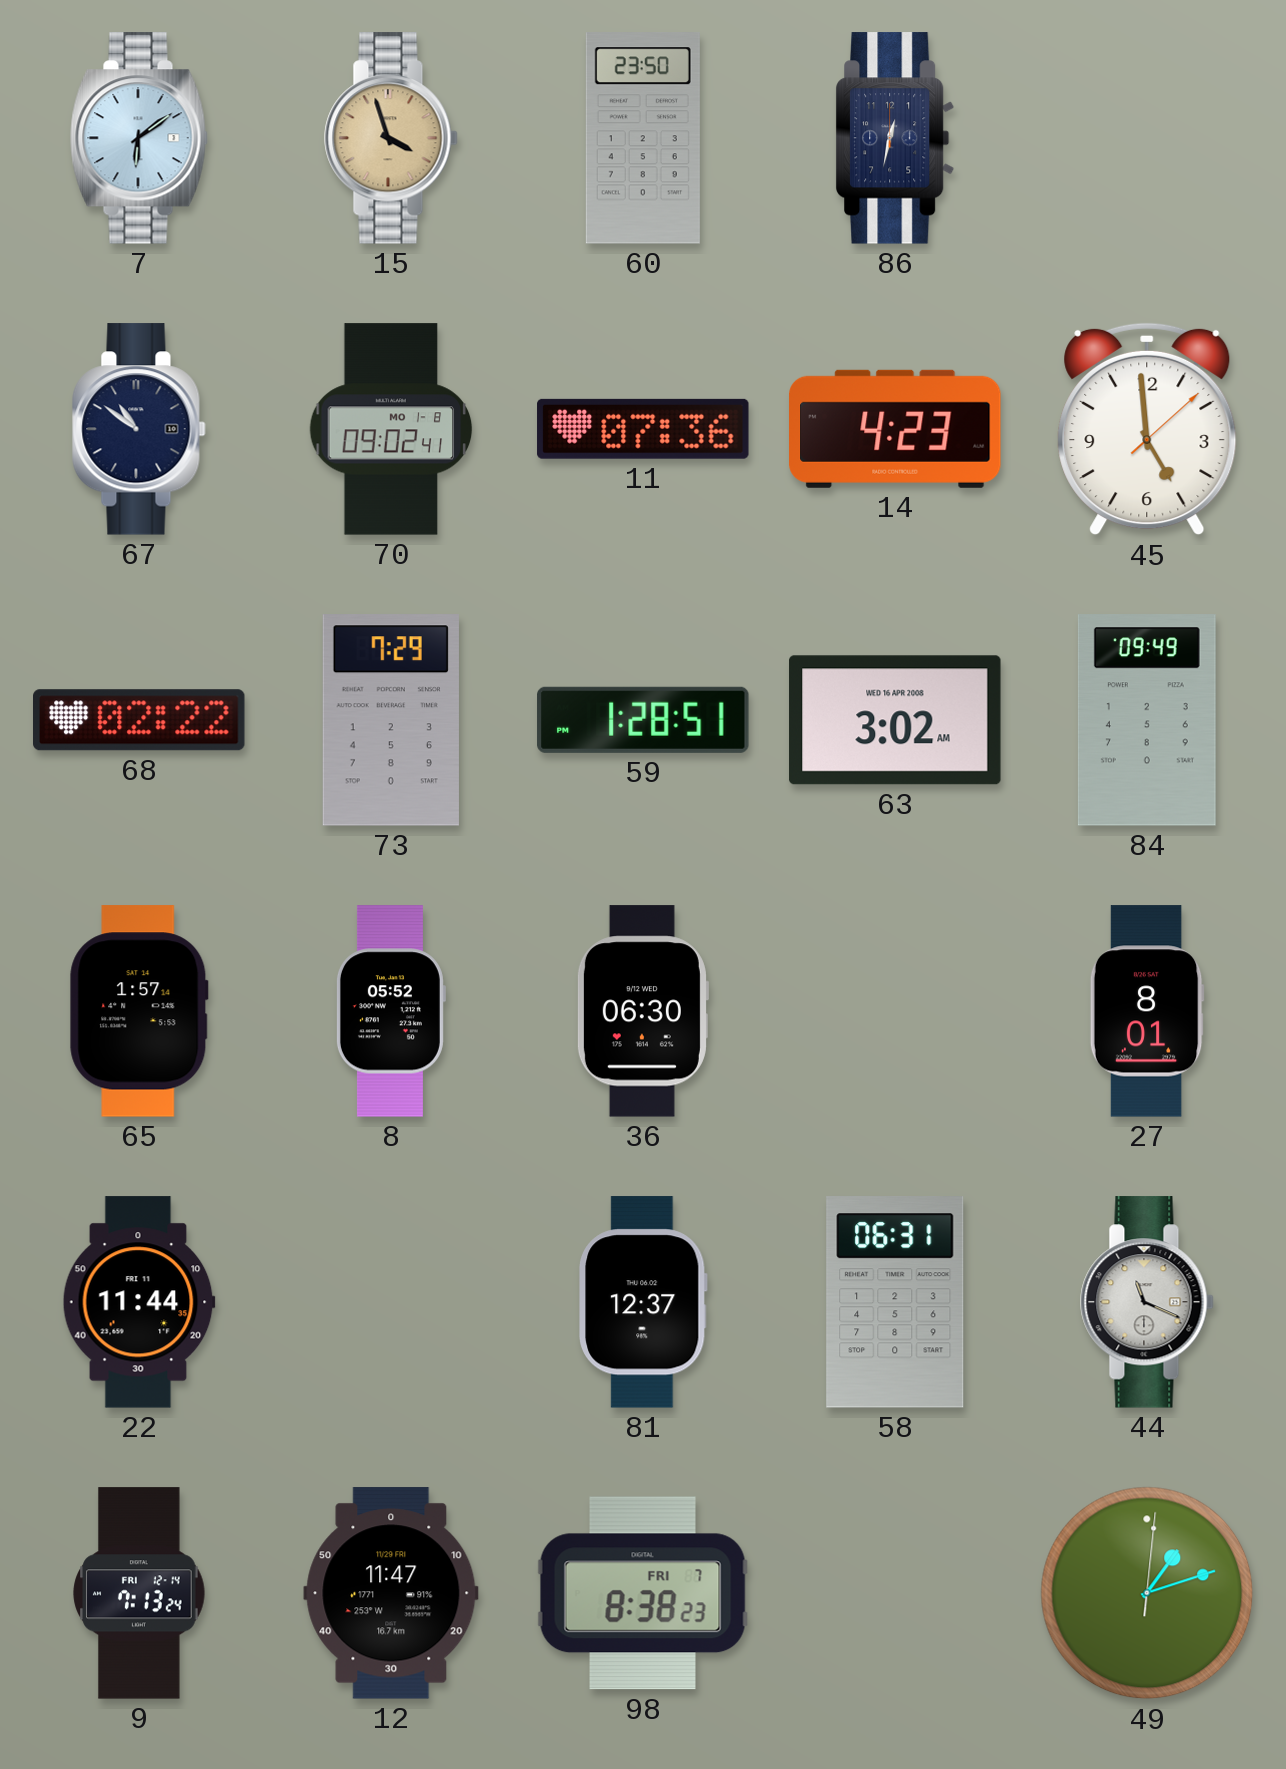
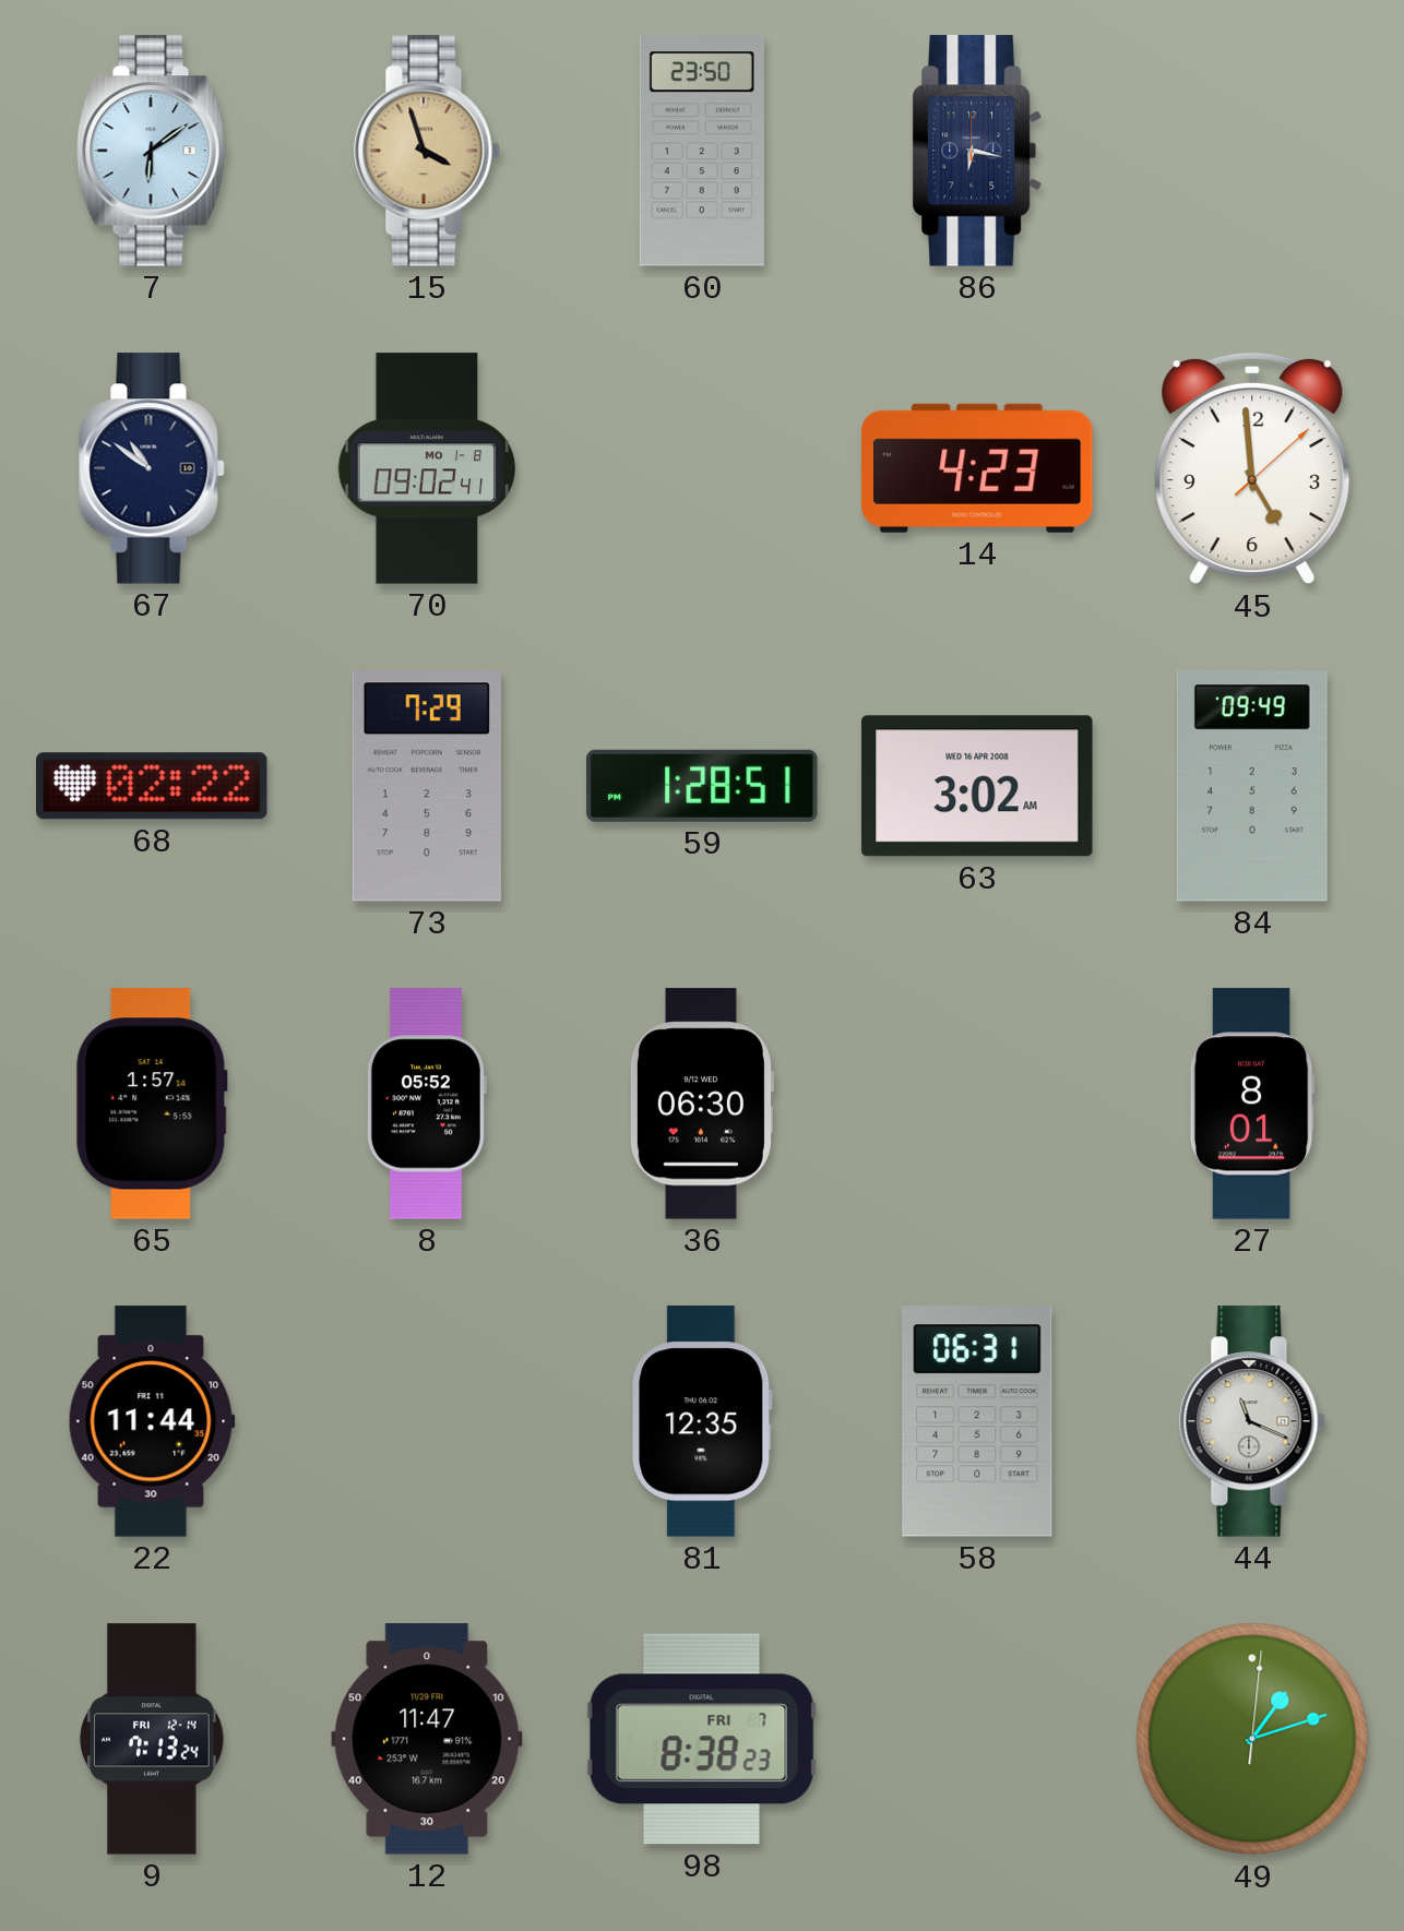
86: 12:32 -> 6:17 (978, 151)
11: 07:36 -> none (643, 429)
81: 12:37 -> 12:35 (703, 1421)
